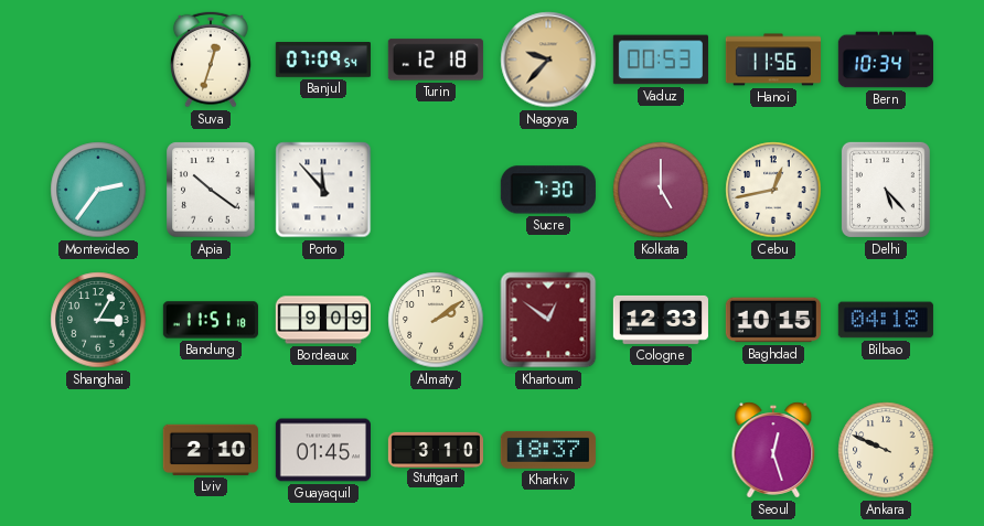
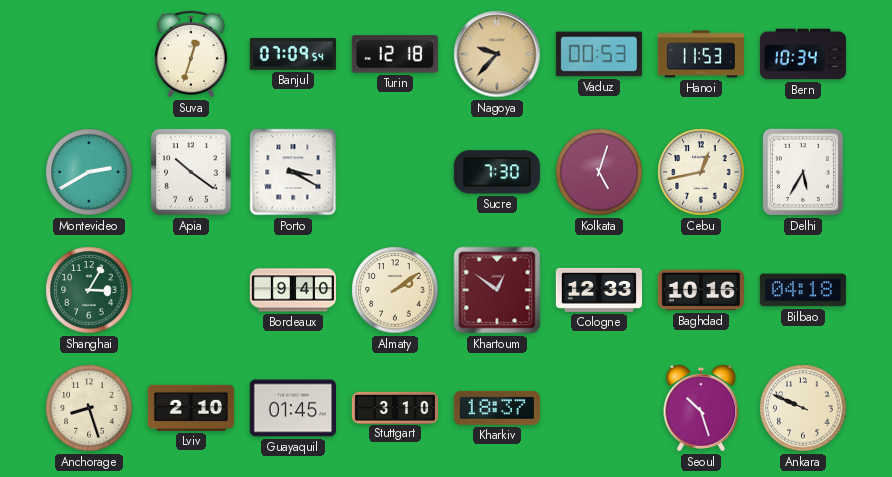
Hanoi: 11:56 -> 11:53 (700, 54)
Montevideo: 2:36 -> 2:40 (89, 172)
Porto: 11:53 -> 3:20 (293, 172)
Kolkata: 5:00 -> 5:03 (599, 172)
Delhi: 5:23 -> 5:35 (803, 172)
Bandung: 11:51 -> none (211, 320)
Bordeaux: 9:09 -> 9:40 (292, 290)
Baghdad: 10:15 -> 10:16 (701, 290)
Anchorage: none -> 8:27 (89, 408)
Seoul: 12:27 -> 10:27 (701, 408)
